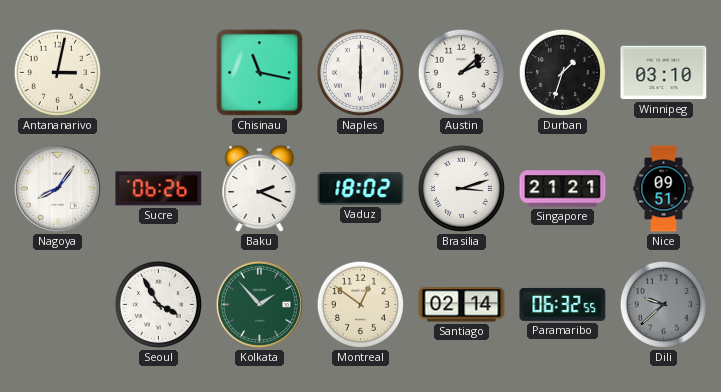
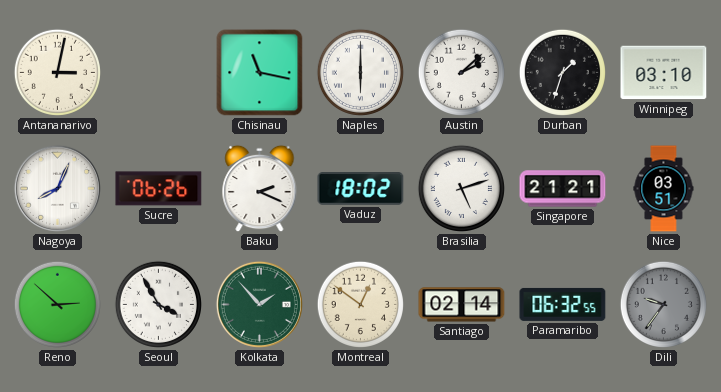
Nagoya: 8:06 -> 8:04 (57, 188)
Brasilia: 3:12 -> 5:12 (461, 188)
Nice: 09:51 -> 03:51 (664, 189)
Reno: none -> 2:52 (57, 304)
Dili: 9:38 -> 9:36 (663, 304)
